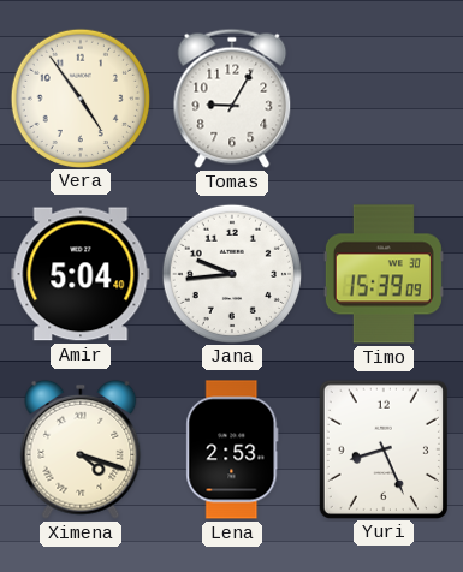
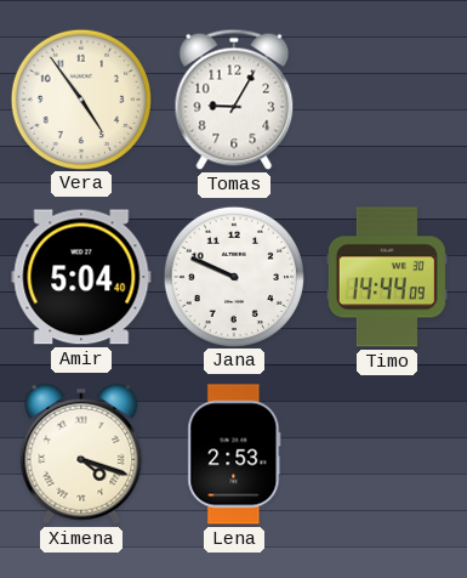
Jana: 9:44 -> 9:49 (233, 276)
Timo: 15:39 -> 14:44 (387, 277)
Yuri: 8:26 -> none (384, 448)
